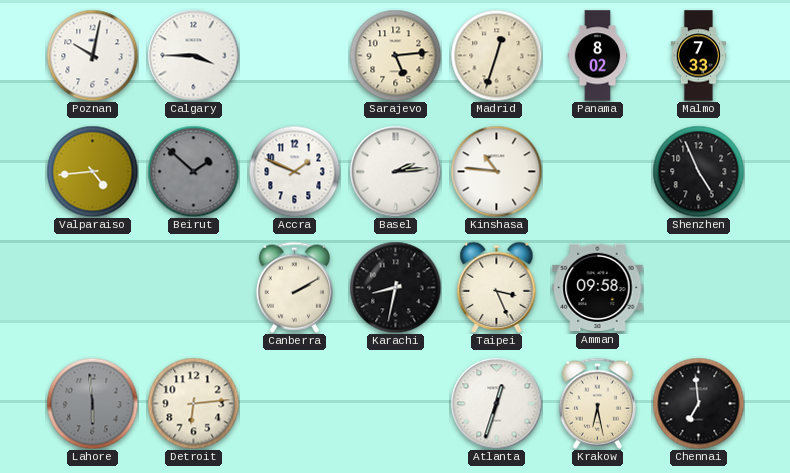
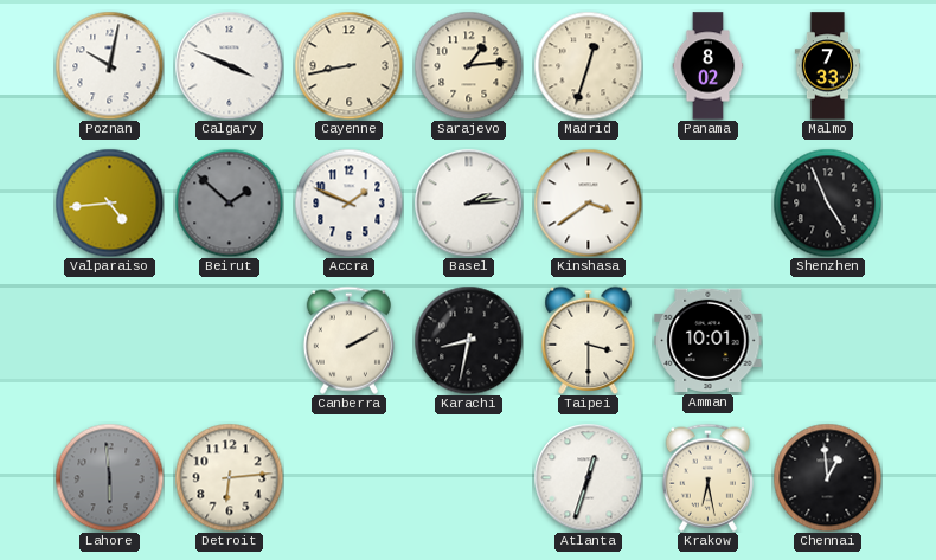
Calgary: 3:45 -> 3:49 (229, 65)
Cayenne: none -> 8:43 (348, 65)
Sarajevo: 5:14 -> 1:14 (468, 65)
Kinshasa: 10:46 -> 3:39 (588, 202)
Taipei: 3:26 -> 3:30 (589, 340)
Amman: 09:58 -> 10:01 (709, 340)
Chennai: 6:59 -> 12:59 (827, 477)
